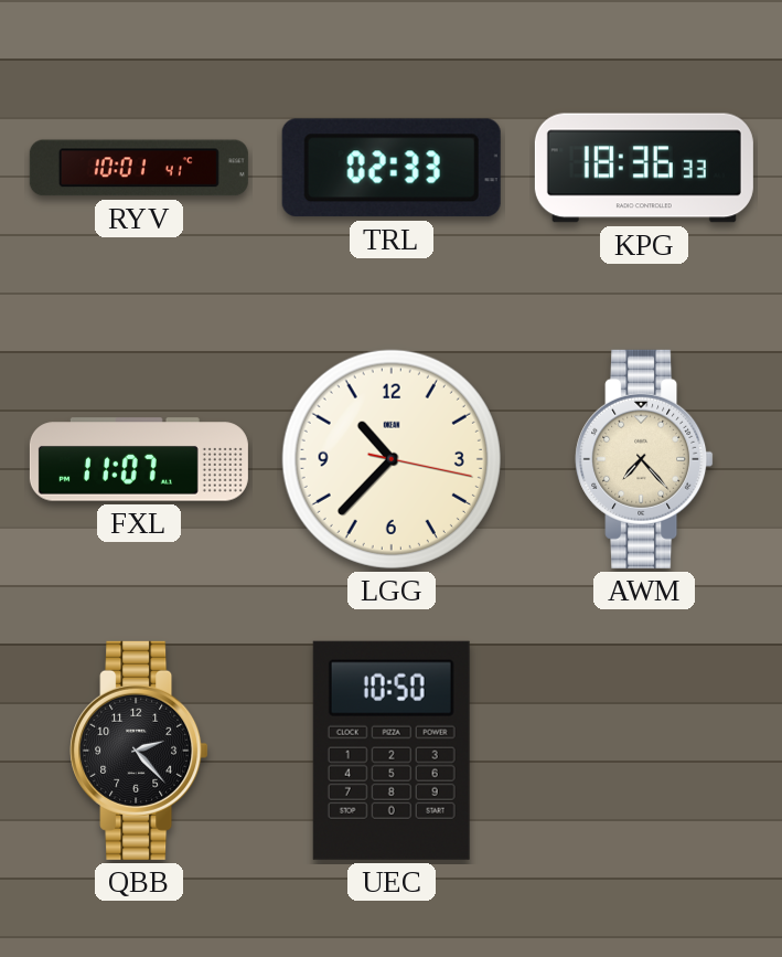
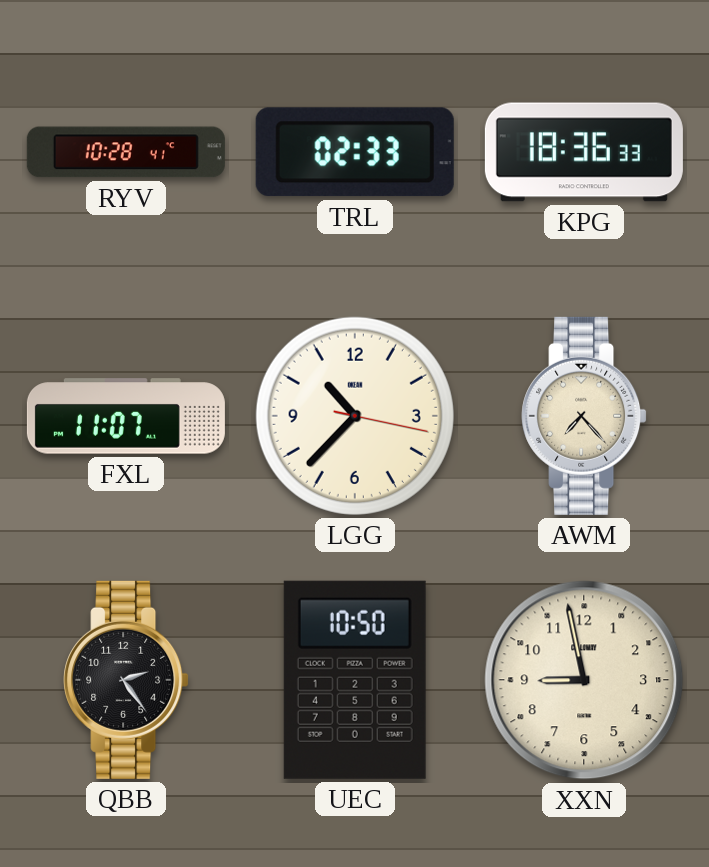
RYV: 10:01 -> 10:28 (126, 152)
QBB: 2:23 -> 2:24 (126, 680)
XXN: none -> 8:58 (584, 680)
